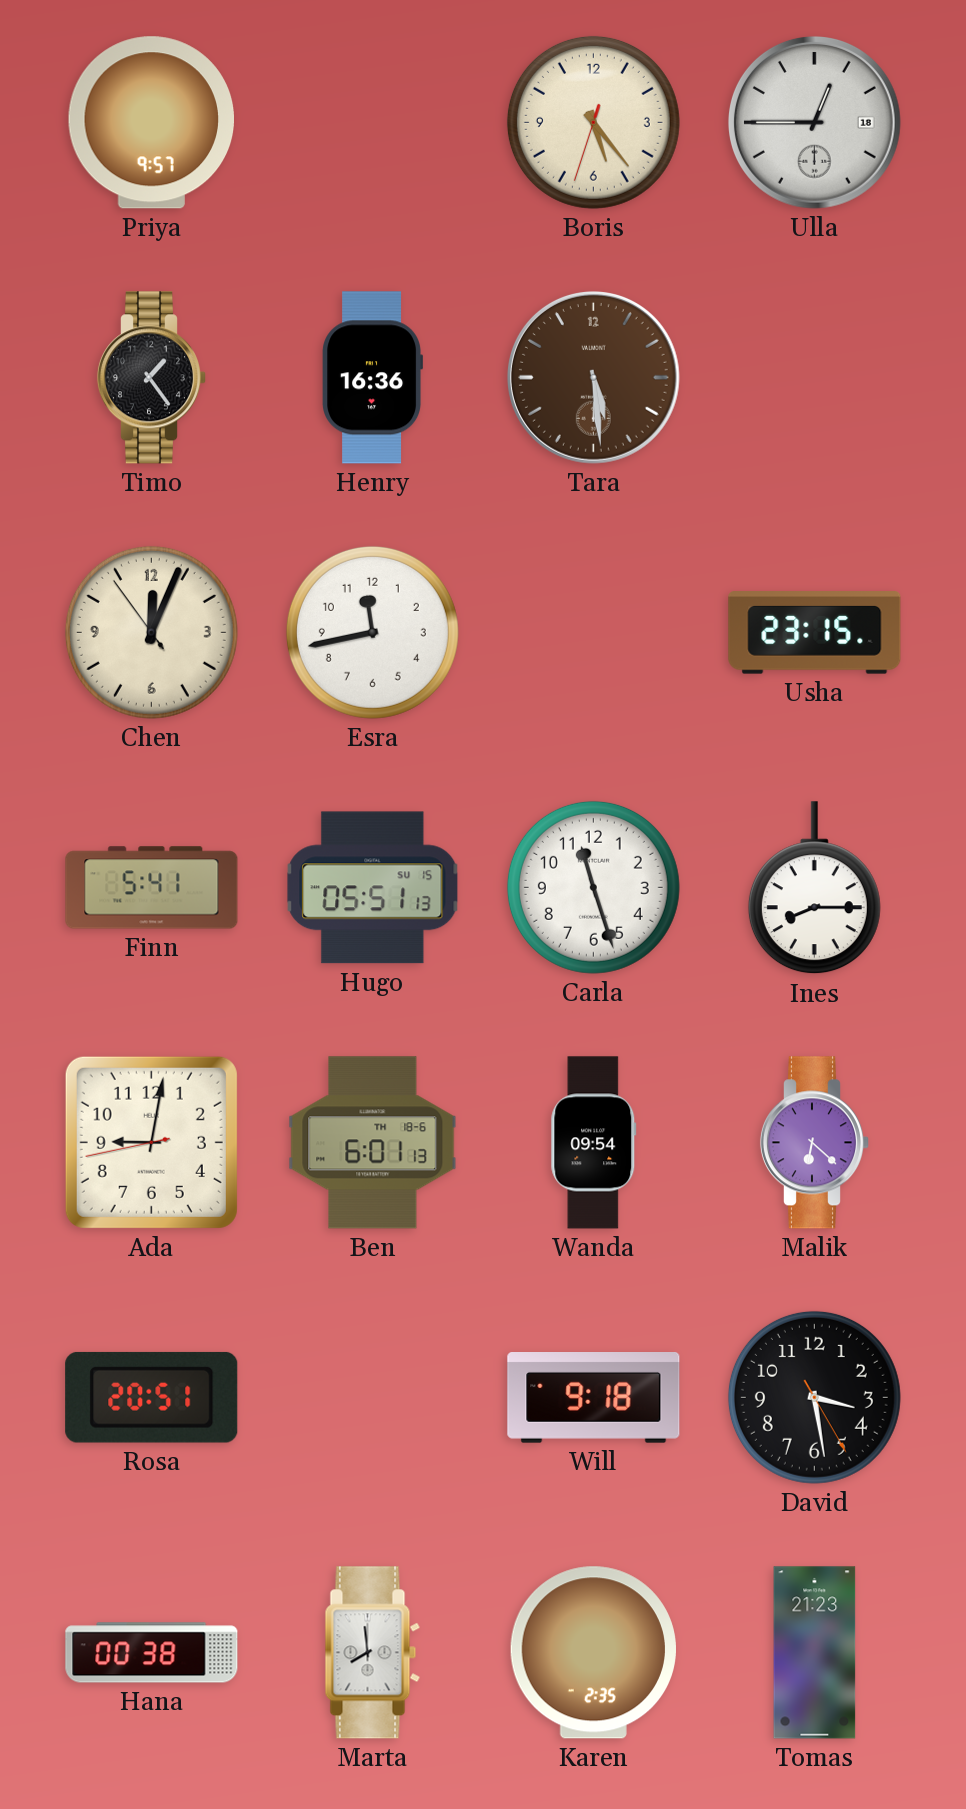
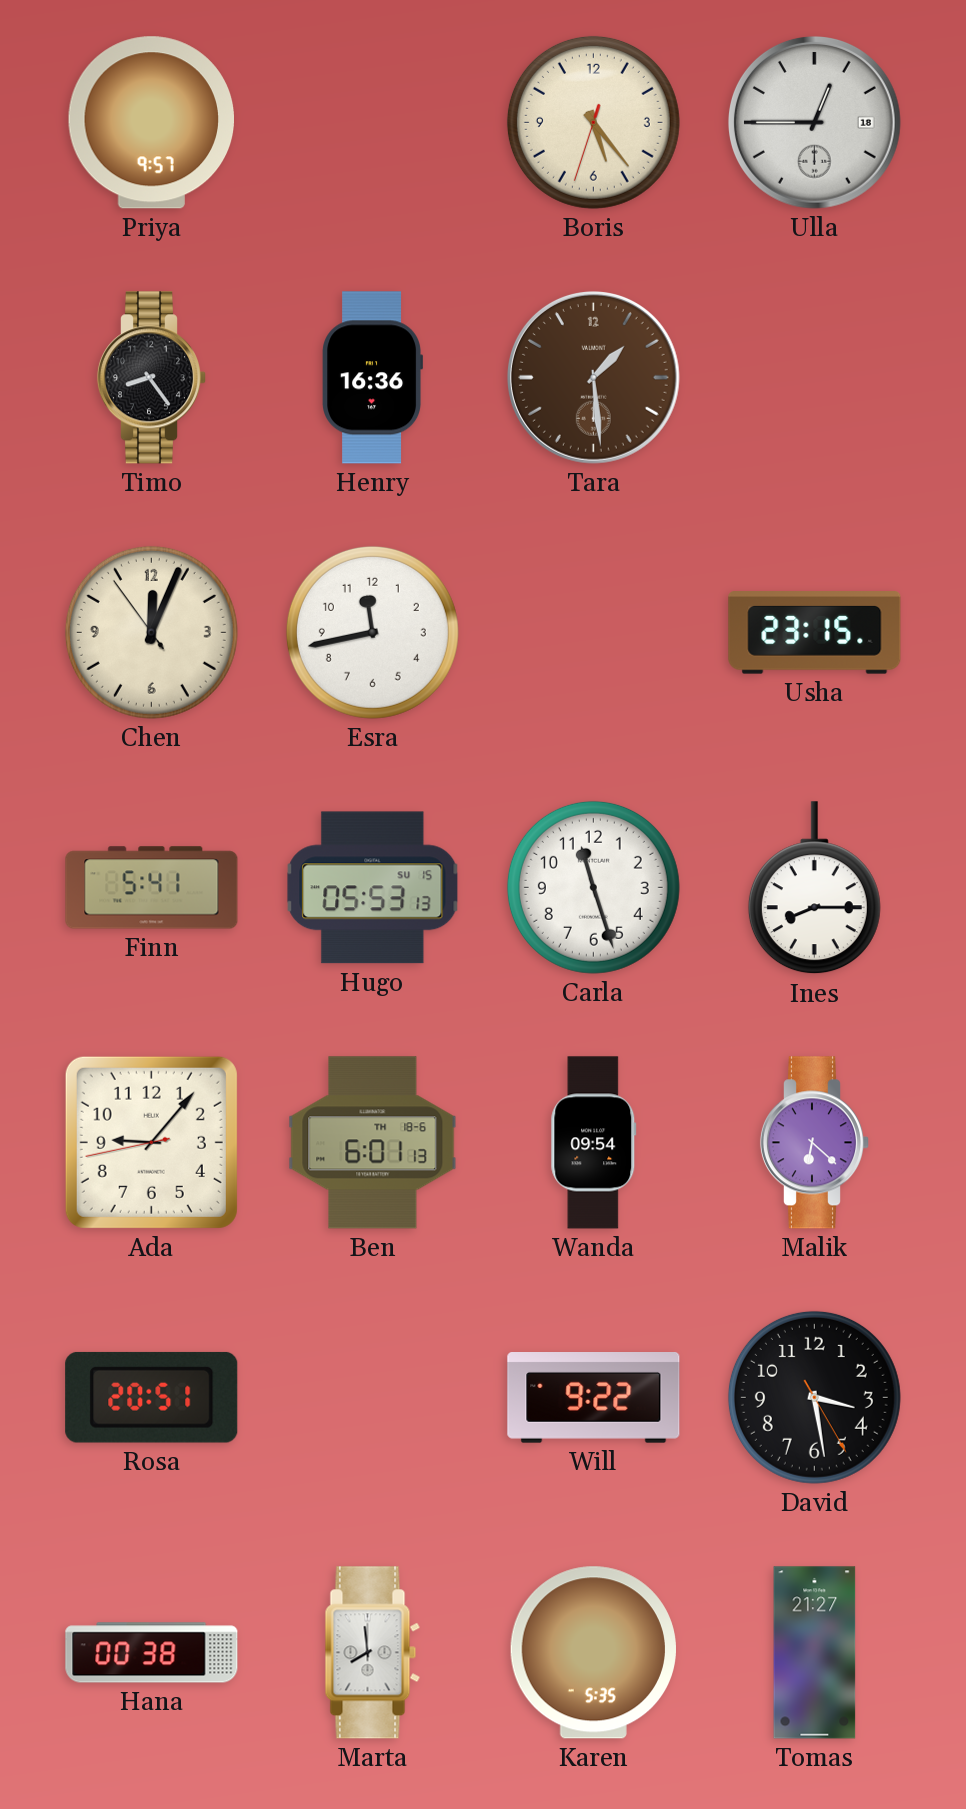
Timo: 1:24 -> 8:24 (151, 378)
Tara: 5:29 -> 1:29 (593, 377)
Hugo: 05:51 -> 05:53 (373, 888)
Ada: 9:01 -> 9:06 (151, 1142)
Will: 9:18 -> 9:22 (594, 1398)
Karen: 2:35 -> 5:35 (593, 1653)
Tomas: 21:23 -> 21:27 (815, 1653)
